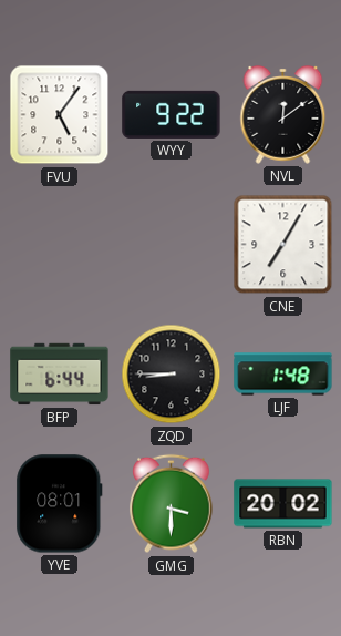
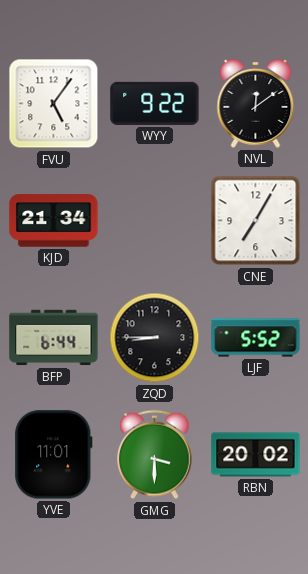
KJD: none -> 21:34 (54, 221)
LJF: 1:48 -> 5:52 (256, 338)
YVE: 08:01 -> 11:01 (54, 455)
